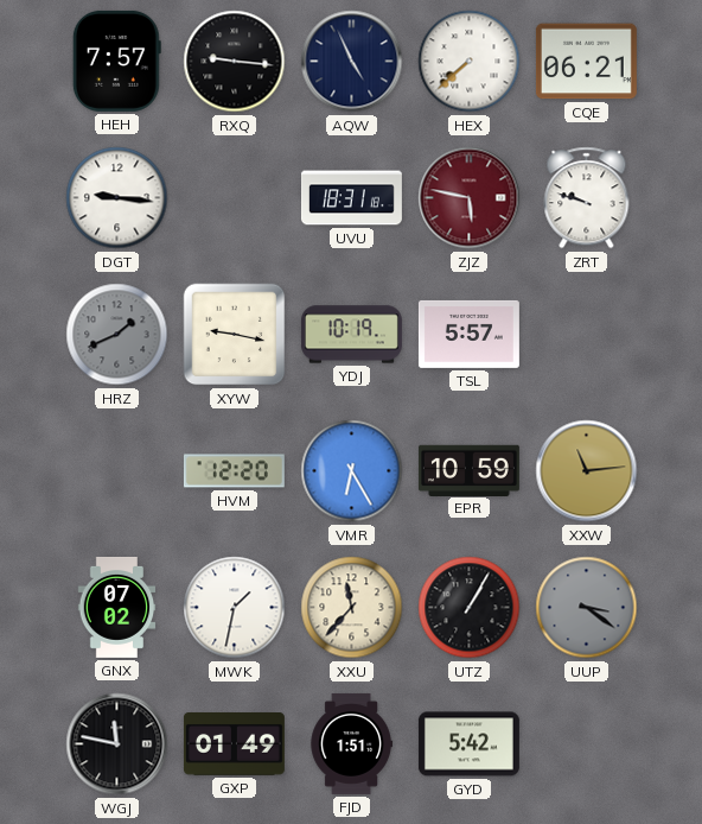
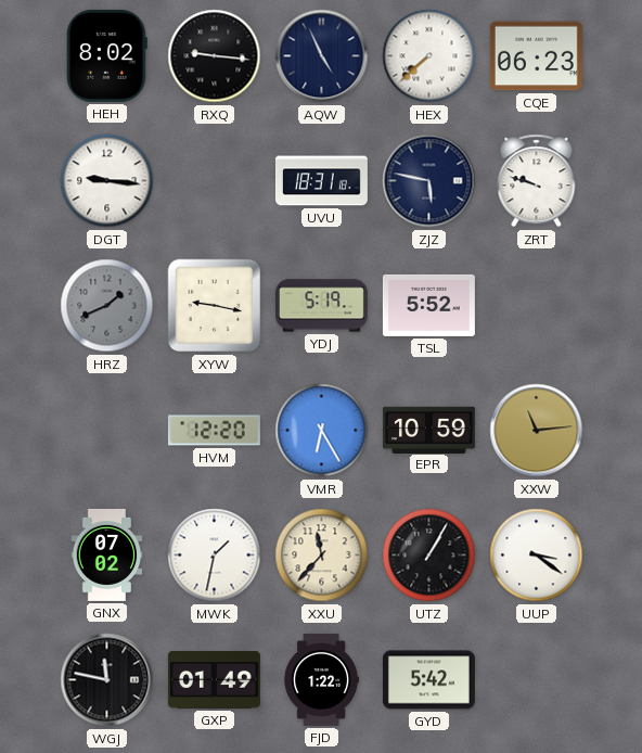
HEH: 7:57 -> 8:02 (106, 55)
CQE: 06:21 -> 06:23 (536, 56)
ZJZ dial: burgundy -> navy (429, 181)
YDJ: 10:19 -> 5:19 (321, 306)
TSL: 5:57 -> 5:52 (428, 305)
UUP dial: grey -> white (537, 556)
FJD: 1:51 -> 1:22 (321, 679)
